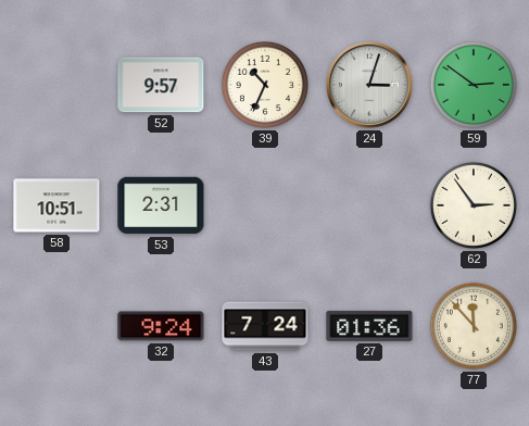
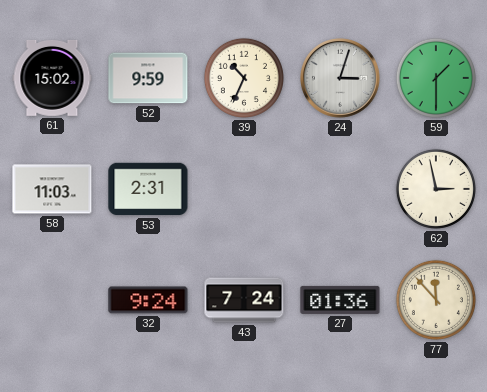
61: none -> 15:02 (52, 78)
52: 9:57 -> 9:59 (148, 78)
59: 2:51 -> 1:30 (436, 78)
58: 10:51 -> 11:03 (52, 189)
62: 2:54 -> 2:58 (436, 189)
